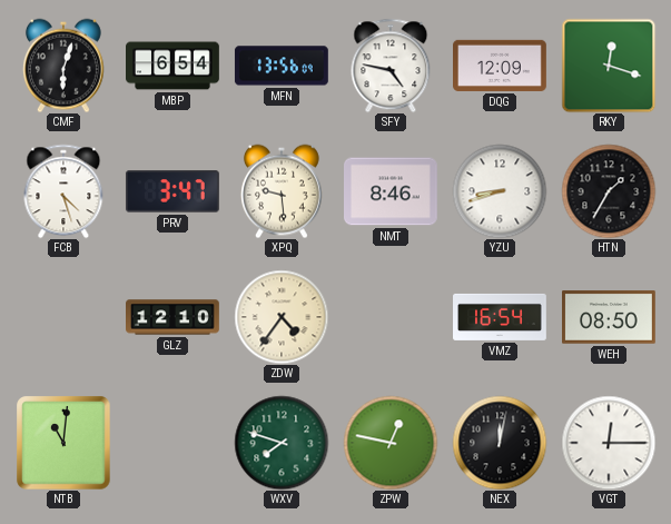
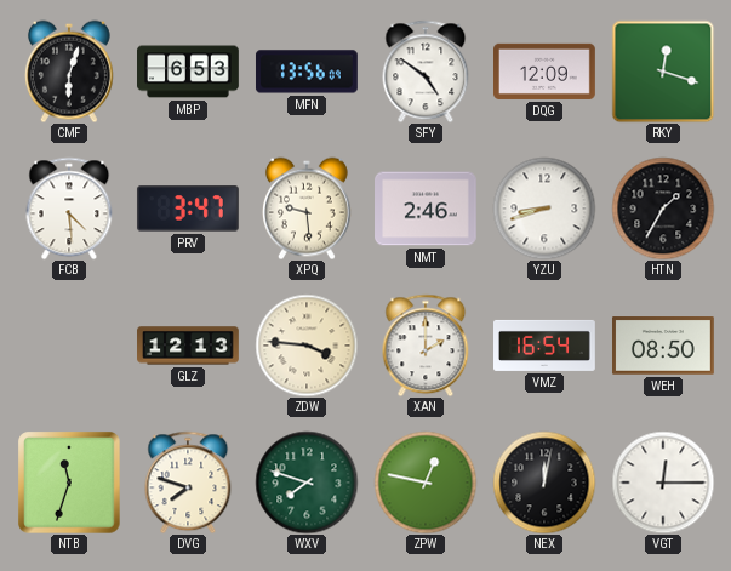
MBP: 6:54 -> 6:53 (189, 72)
SFY: 4:47 -> 4:51 (426, 72)
FCB: 4:27 -> 4:29 (69, 209)
NMT: 8:46 -> 2:46 (427, 209)
GLZ: 12:10 -> 12:13 (189, 346)
ZDW: 4:36 -> 3:46 (307, 346)
XAN: none -> 2:00 (426, 346)
NTB: 11:01 -> 11:33 (69, 483)
DVG: none -> 7:48 (188, 483)
